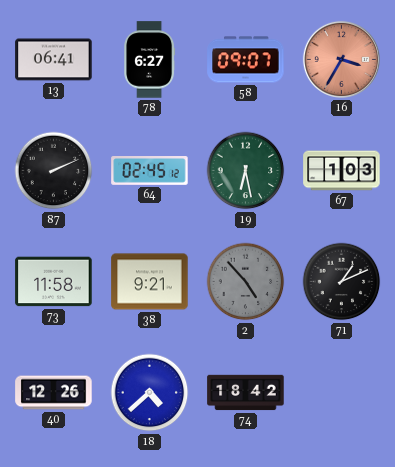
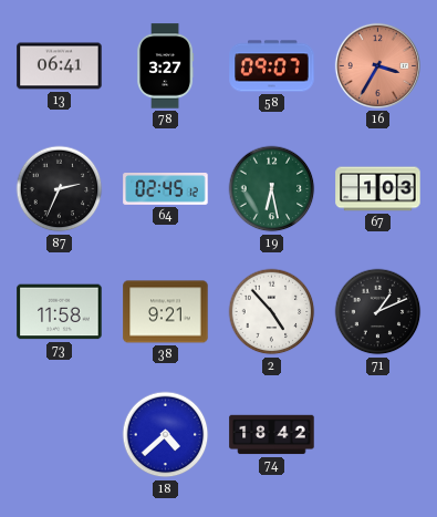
78: 6:27 -> 3:27 (166, 66)
87: 2:11 -> 2:34 (60, 189)
2 dial: grey -> white (272, 312)
40: 12:26 -> none (54, 393)
